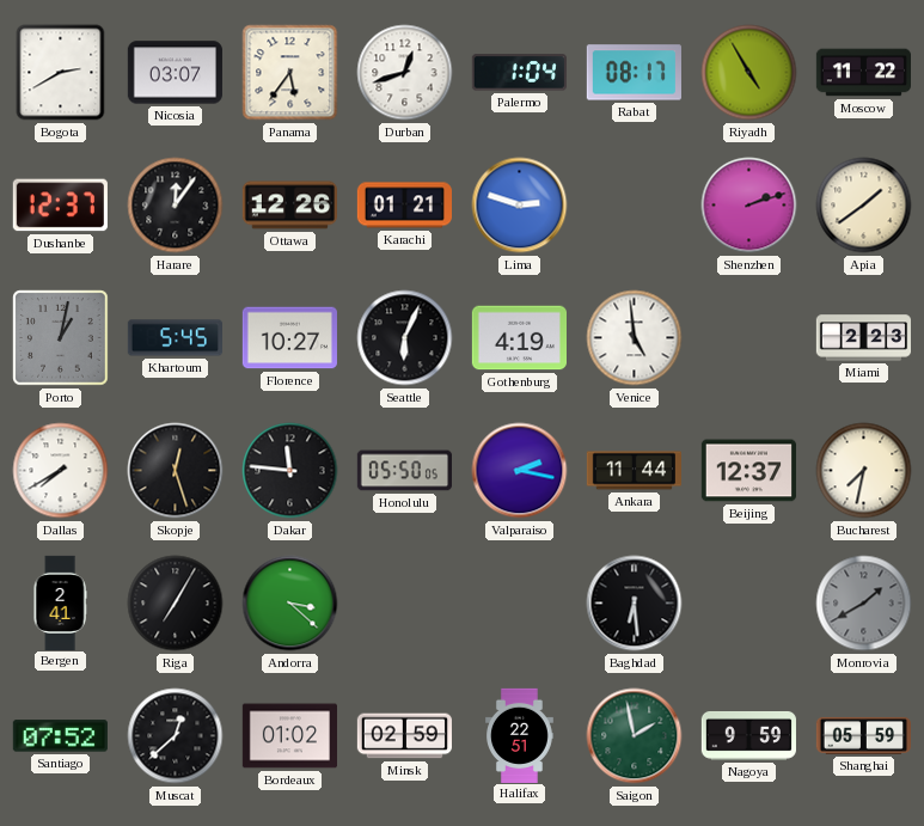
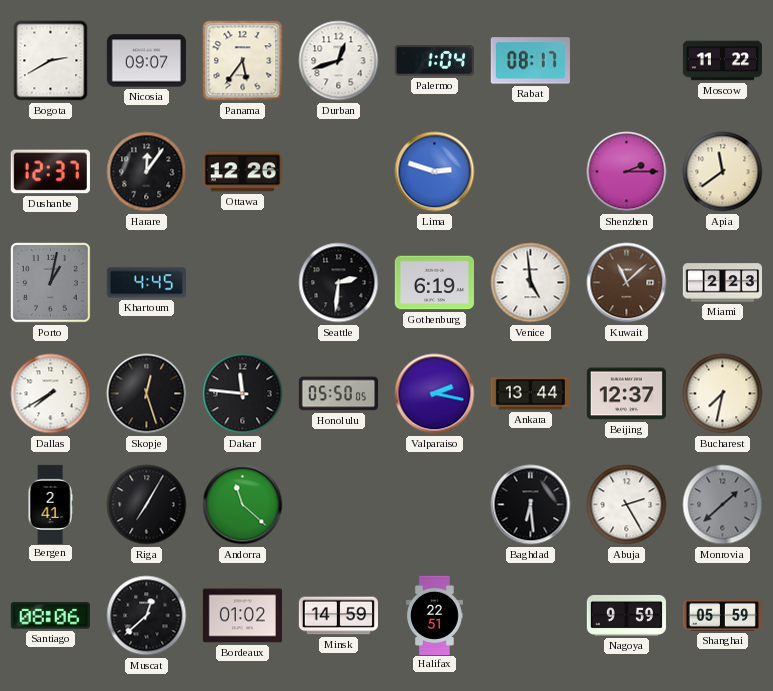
Nicosia: 03:07 -> 09:07 (146, 61)
Riyadh: 4:55 -> none (749, 73)
Karachi: 01:21 -> none (404, 206)
Shenzhen: 2:12 -> 2:15 (627, 172)
Apia: 1:39 -> 11:39 (723, 172)
Khartoum: 5:45 -> 4:45 (146, 283)
Florence: 10:27 -> none (289, 338)
Seattle: 6:04 -> 2:31 (339, 283)
Gothenburg: 4:19 -> 6:19 (434, 283)
Kuwait: none -> 11:08 (627, 283)
Ankara: 11:44 -> 13:44 (530, 394)
Andorra: 3:22 -> 11:22 (243, 505)
Abuja: none -> 2:25 (627, 505)
Monrovia: 1:40 -> 1:38 (723, 505)
Santiago: 07:52 -> 08:06 (50, 616)
Minsk: 02:59 -> 14:59 (338, 616)
Saigon: 1:58 -> none (635, 736)
